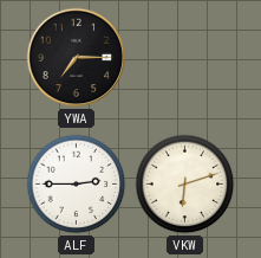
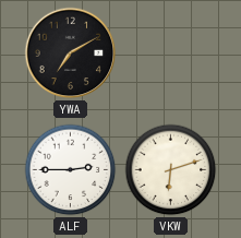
YWA: 7:15 -> 7:10 (71, 53)
